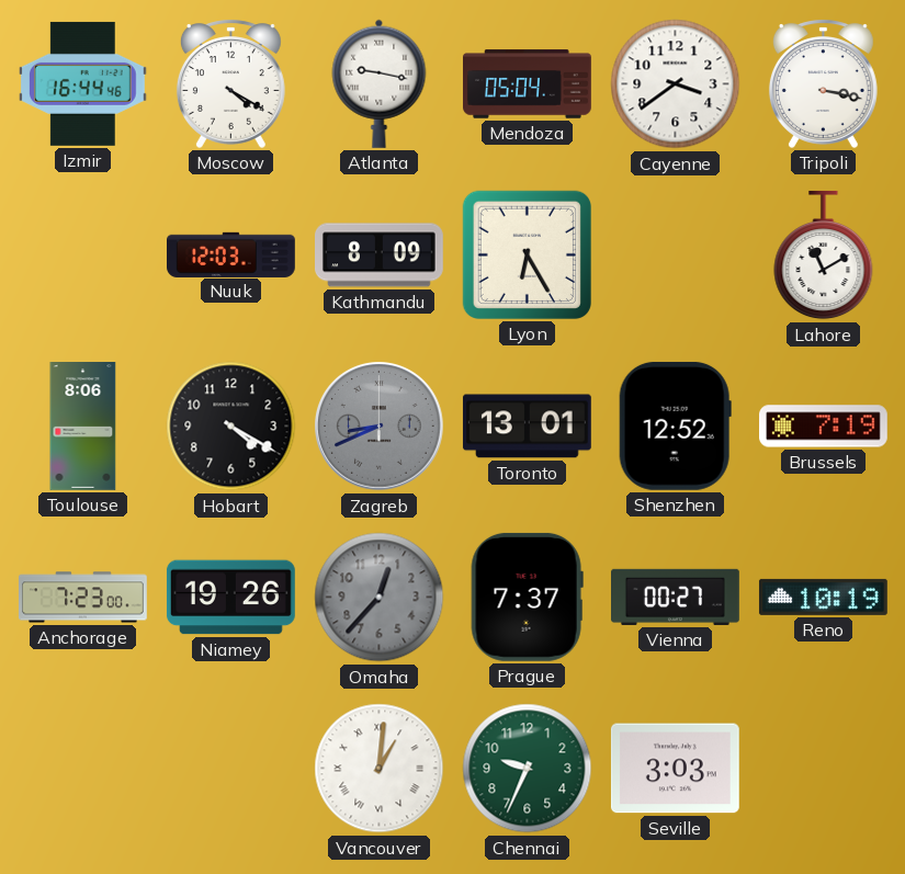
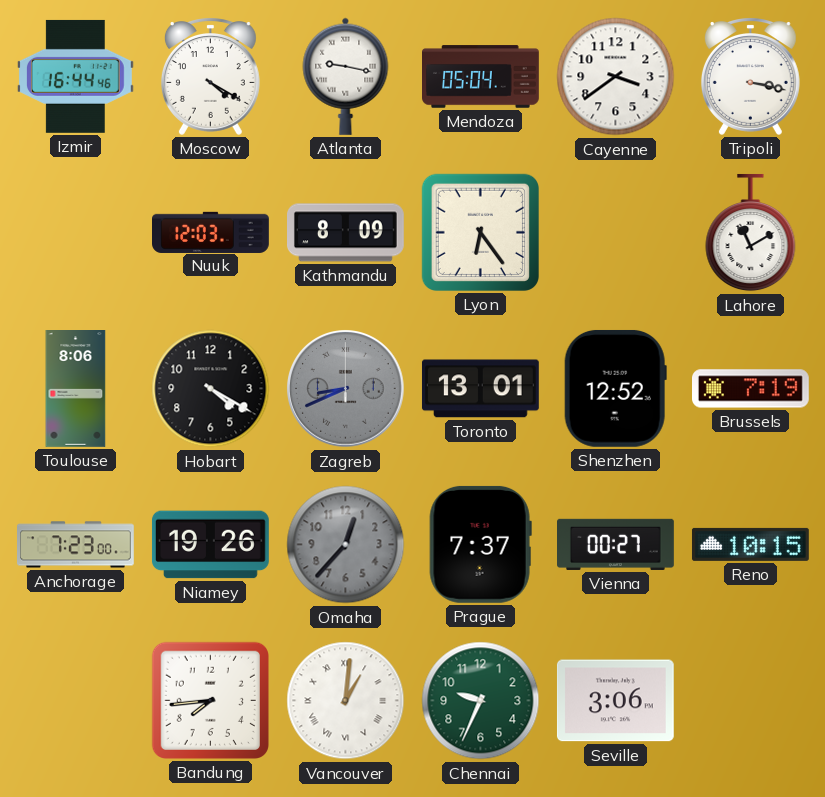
Lyon: 6:25 -> 6:24 (480, 232)
Reno: 10:19 -> 10:15 (750, 544)
Bandung: none -> 7:44 (210, 700)
Seville: 3:03 -> 3:06 (615, 701)
